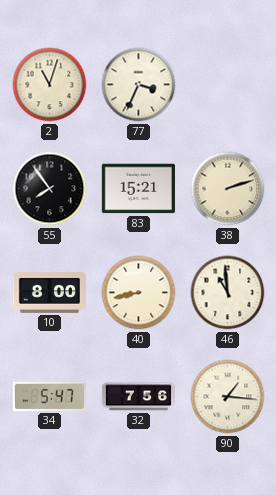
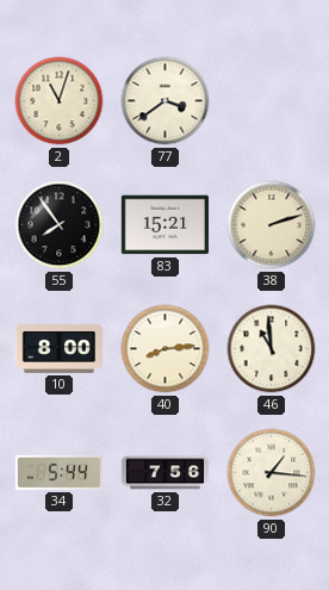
77: 3:34 -> 3:39 (166, 101)
40: 8:43 -> 8:14 (166, 349)
34: 5:47 -> 5:44 (58, 472)
